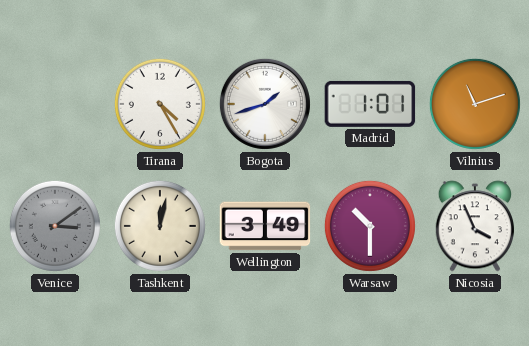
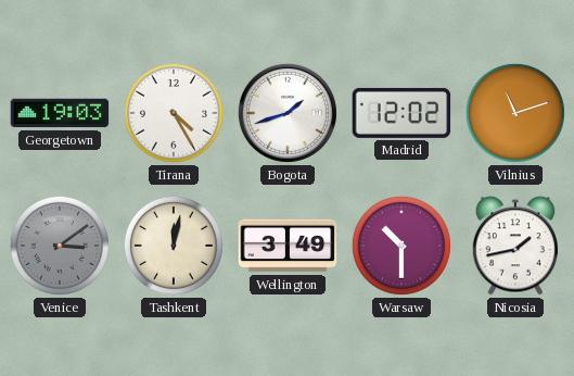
Georgetown: none -> 19:03 (60, 113)
Madrid: 1:01 -> 12:02 (401, 113)
Nicosia: 3:56 -> 1:43 (514, 246)
